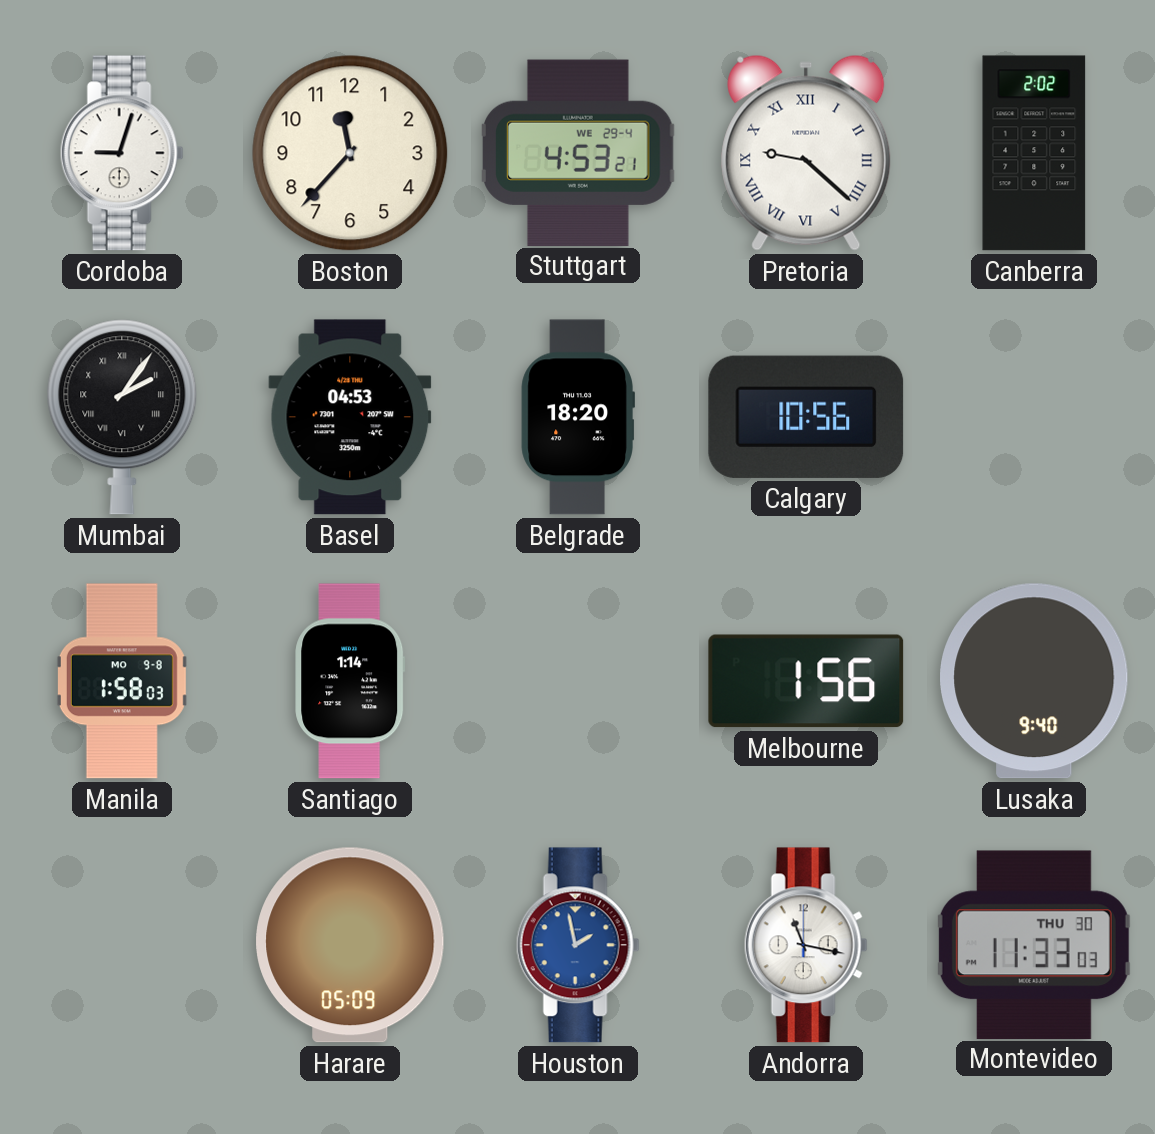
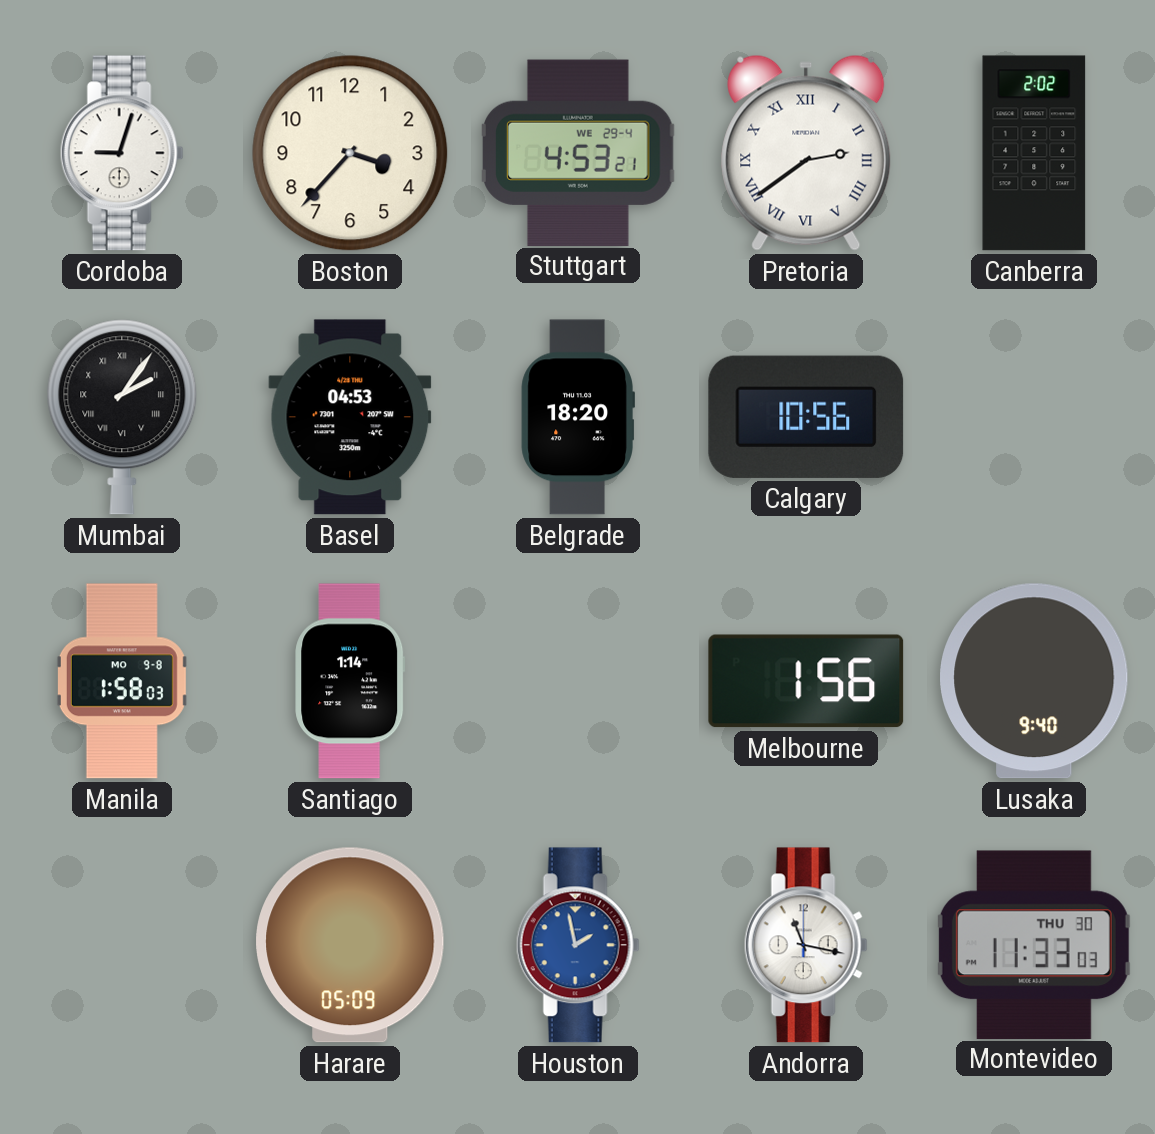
Boston: 11:37 -> 3:37 (350, 153)
Pretoria: 9:22 -> 2:39 (806, 153)
